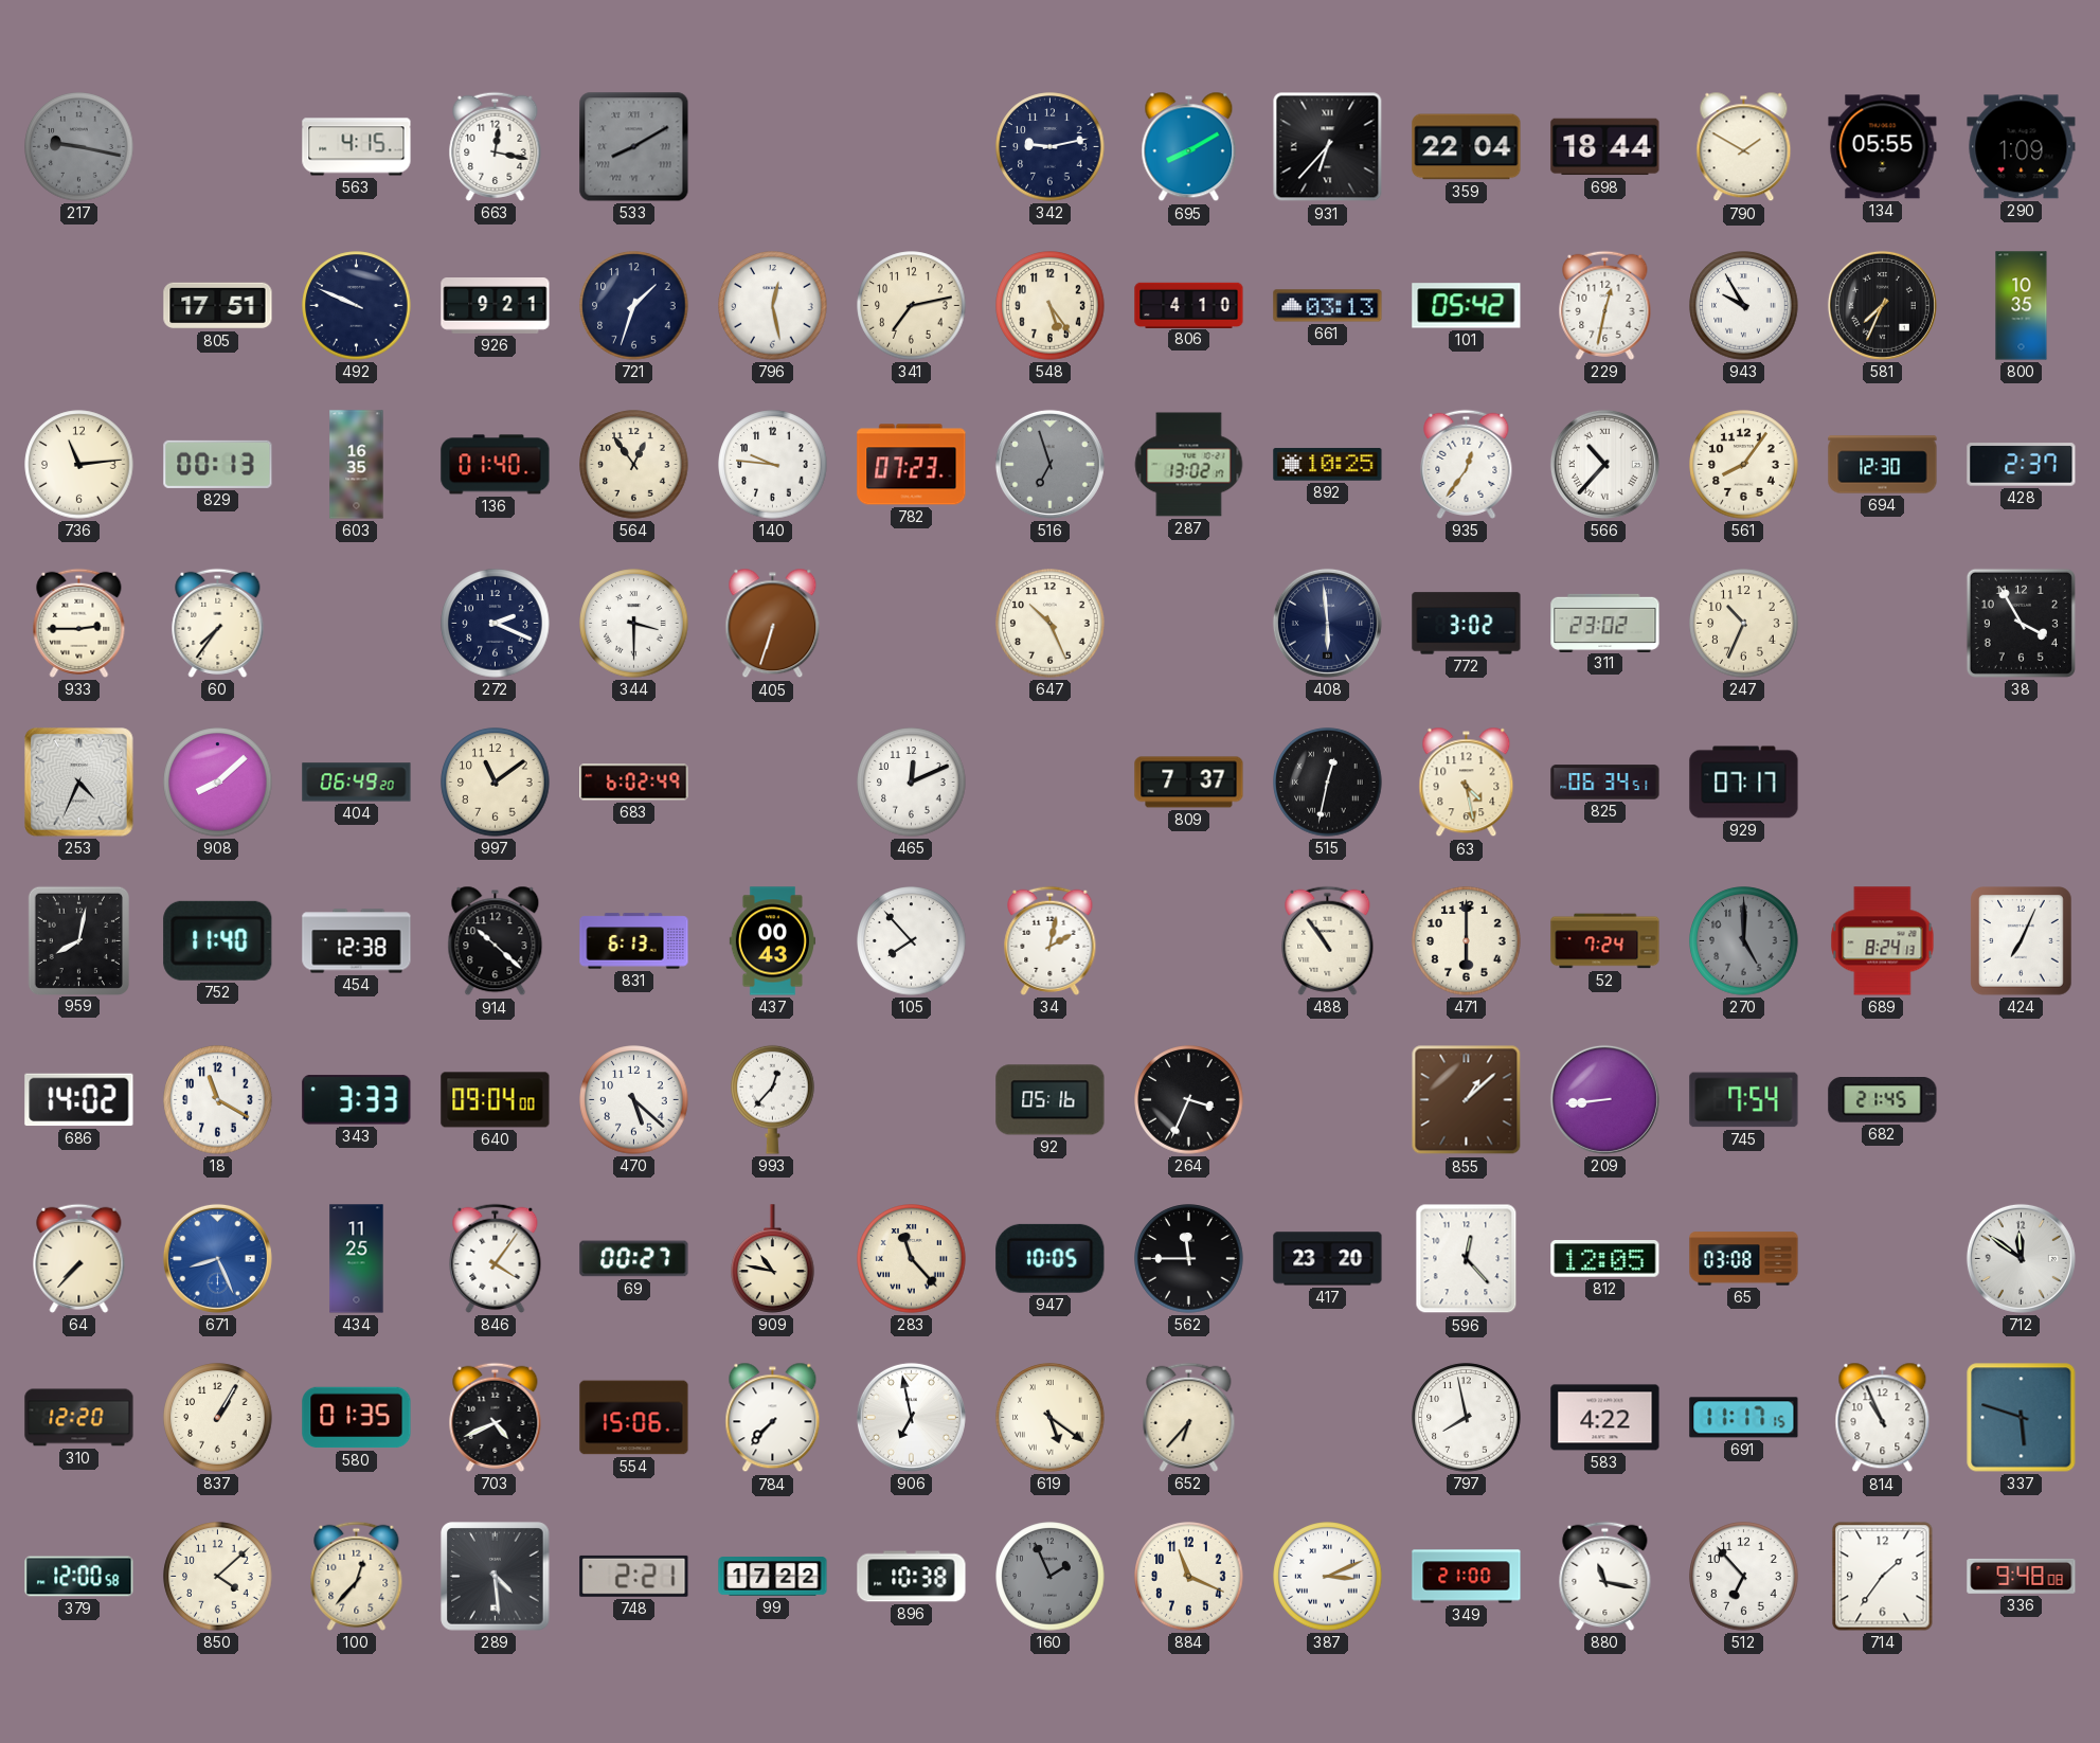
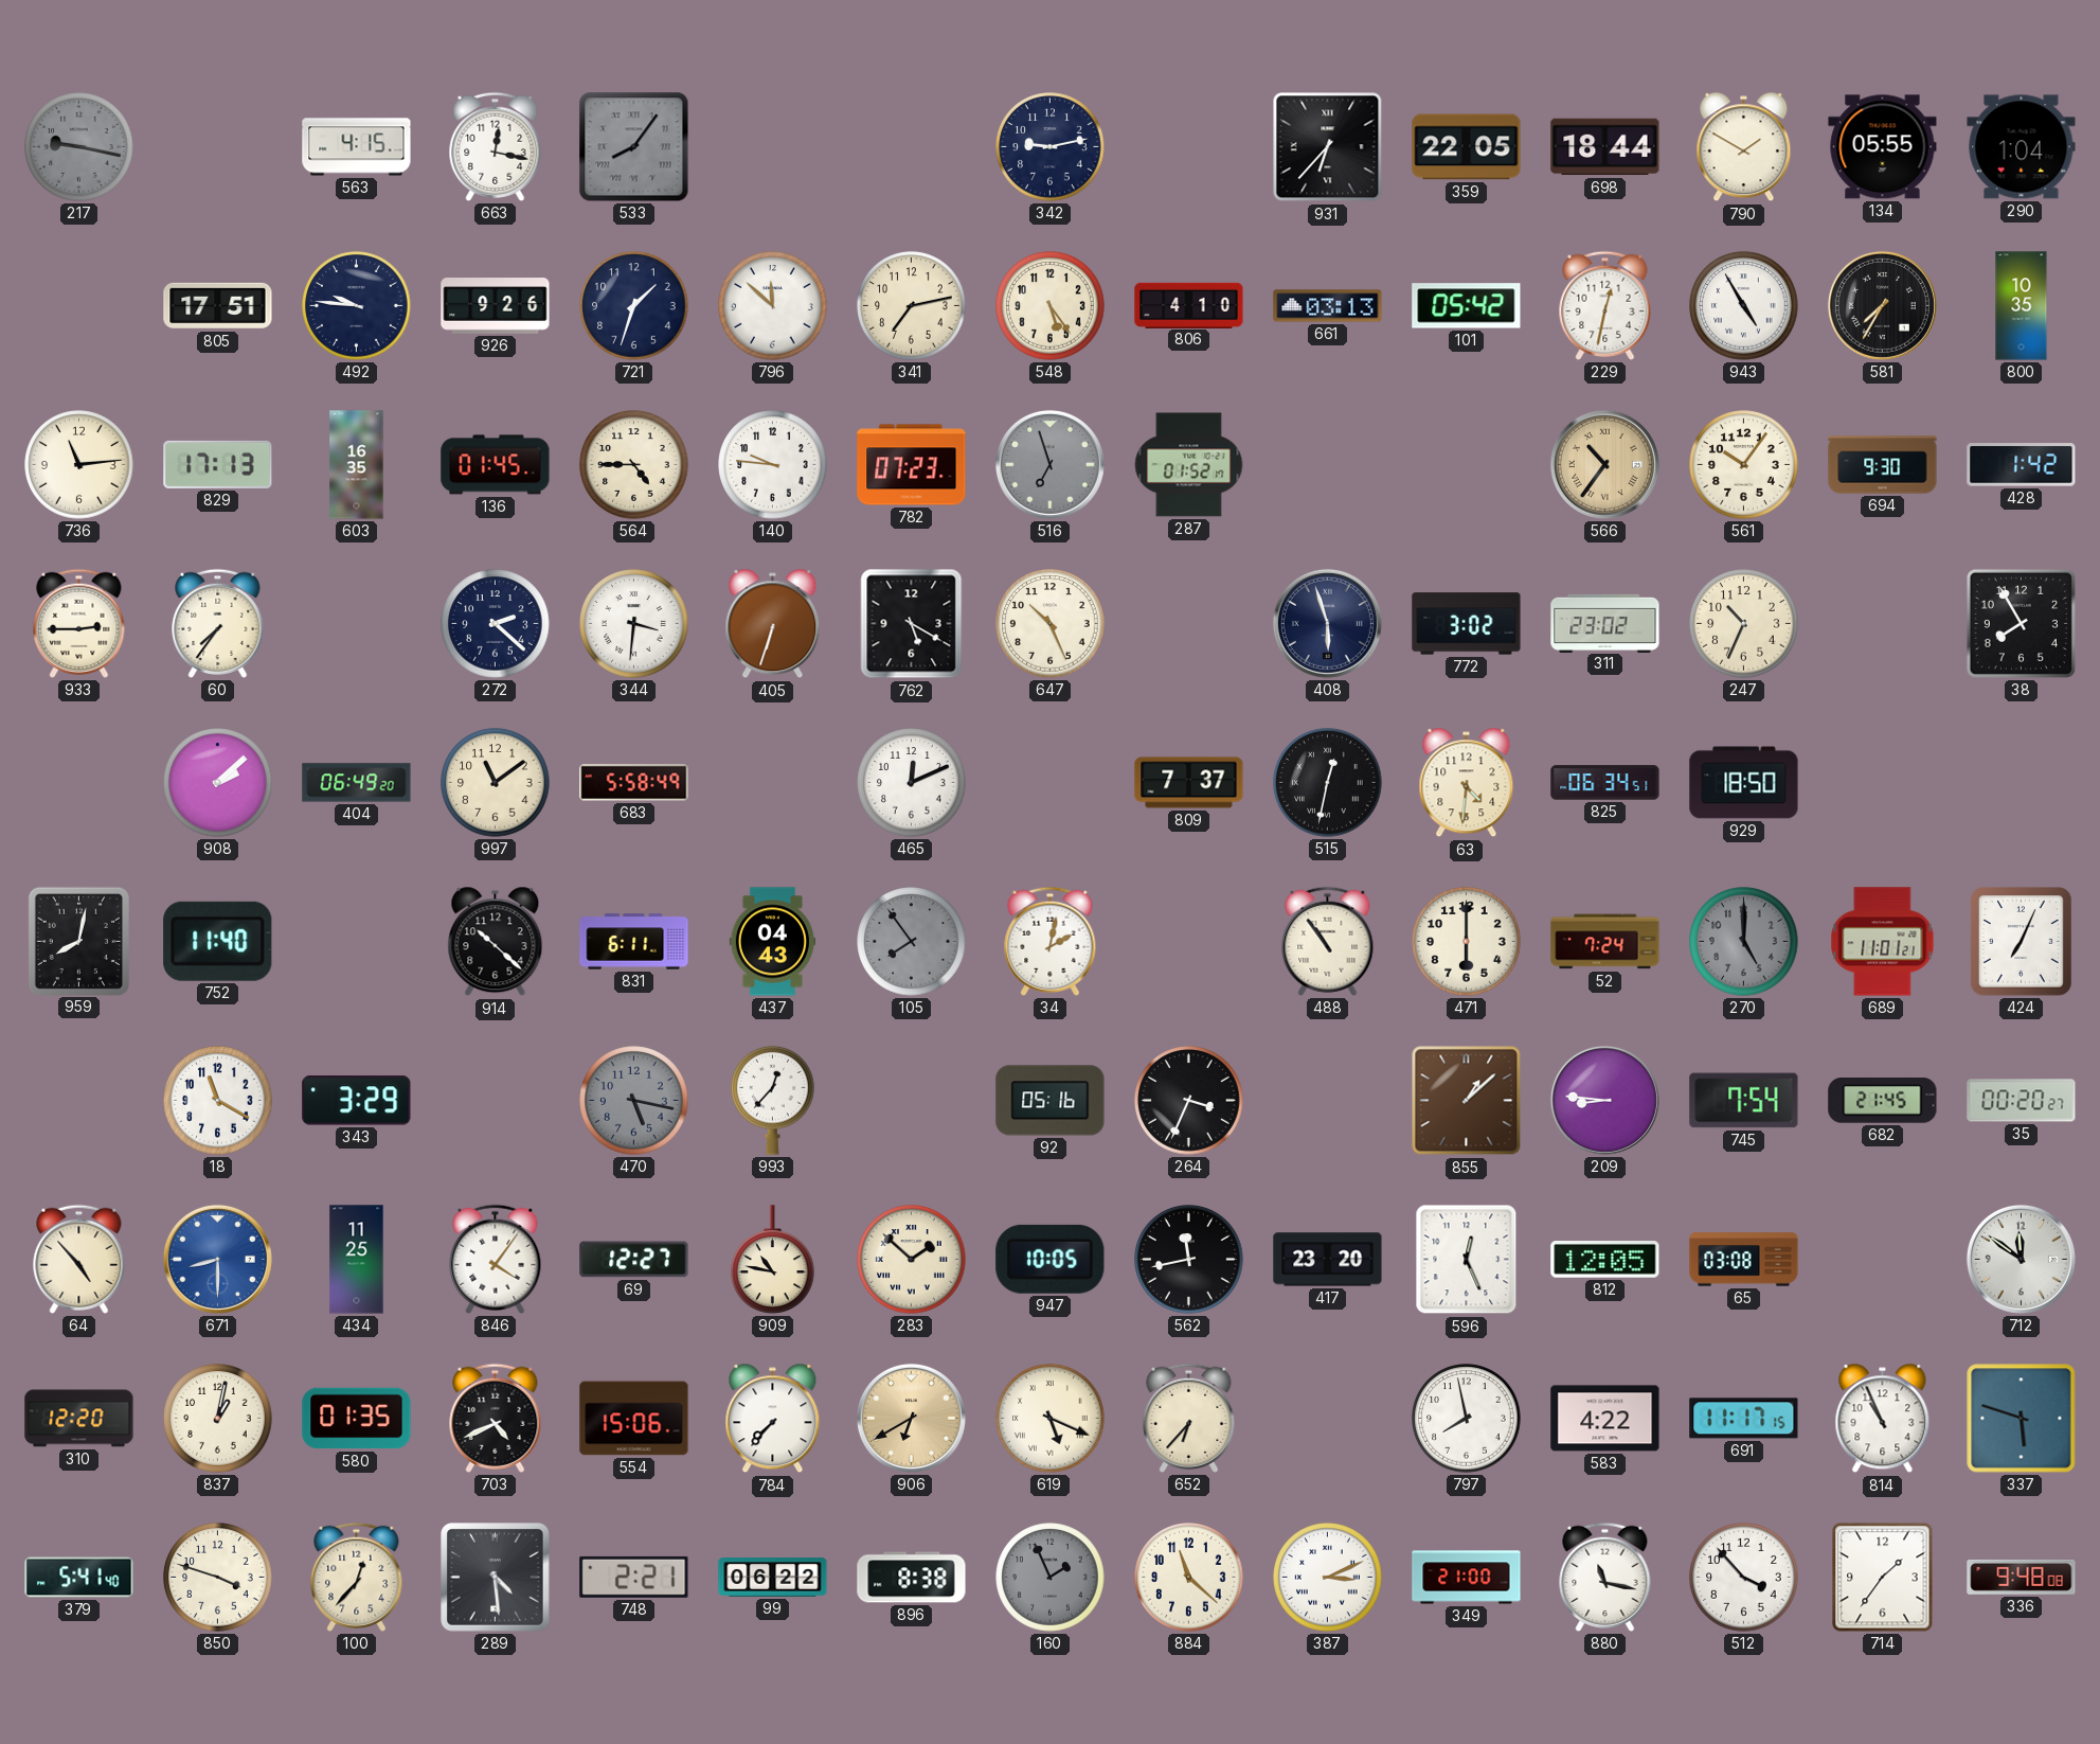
533: 8:10 -> 8:06 (634, 147)
695: 8:10 -> none (1189, 147)
359: 22:04 -> 22:05 (1467, 147)
290: 1:09 -> 1:04 (2022, 147)
492: 9:49 -> 9:46 (357, 306)
926: 9:21 -> 9:26 (496, 306)
796: 12:28 -> 11:52 (773, 306)
943: 9:55 -> 4:55 (1744, 306)
581: 7:34 -> 7:35 (1882, 305)
829: 00:13 -> 17:13 (218, 464)
136: 01:40 -> 01:45 (496, 465)
564: 12:54 -> 4:45 (634, 465)
287: 13:02 -> 01:52 (1189, 465)
892: 10:25 -> none (1328, 465)
935: 12:36 -> none (1467, 464)
566: 10:37 -> 10:36 (1604, 464)
566 dial: white -> champagne (1604, 464)
561: 8:06 -> 10:06 (1744, 465)
694: 12:30 -> 9:30 (1883, 465)
428: 2:37 -> 1:42 (2022, 465)
272: 2:19 -> 2:22 (496, 624)
344: 3:30 -> 3:31 (634, 624)
762: none -> 5:20 (912, 624)
408: 5:59 -> 5:57 (1327, 623)
38: 3:55 -> 7:55 (2021, 623)
253: 4:34 -> none (79, 783)
908: 8:08 -> 2:08 (218, 783)
683: 6:02 -> 5:58 (634, 783)
63: 4:28 -> 4:31 (1467, 783)
929: 07:17 -> 18:50 (1744, 783)
454: 12:38 -> none (357, 941)
831: 6:13 -> 6:11 (634, 942)
437: 00:43 -> 04:43 (772, 942)
105: 7:53 -> 7:54 (912, 942)
105 dial: white -> grey (912, 942)
689: 8:24 -> 11:01 (1883, 942)
686: 14:02 -> none (79, 1100)
343: 3:33 -> 3:29 (357, 1101)
640: 09:04 -> none (496, 1100)
470: 5:22 -> 5:17 (634, 1101)
470 dial: white -> grey (634, 1101)
209: 8:44 -> 8:46 (1604, 1100)
35: none -> 00:20 (2022, 1101)
64: 7:37 -> 4:53 (79, 1259)
671: 8:26 -> 8:30 (217, 1259)
69: 00:27 -> 12:27 (634, 1260)
283: 11:23 -> 1:52 (912, 1260)
562: 11:45 -> 11:43 (1189, 1260)
596: 12:23 -> 12:26 (1467, 1260)
837: 1:05 -> 1:02 (218, 1419)
906: 6:58 -> 6:40 (911, 1418)
906 dial: white -> champagne (911, 1418)
619: 5:21 -> 5:19 (1051, 1419)
379: 12:00 -> 5:41 (79, 1578)
850: 4:08 -> 3:48 (218, 1578)
99: 17:22 -> 06:22 (773, 1578)
896: 10:38 -> 8:38 (912, 1578)
884: 11:19 -> 11:22 (1189, 1578)
512: 6:53 -> 3:53 (1744, 1578)
